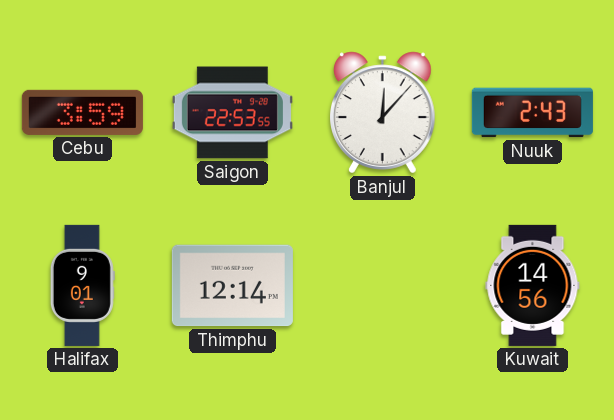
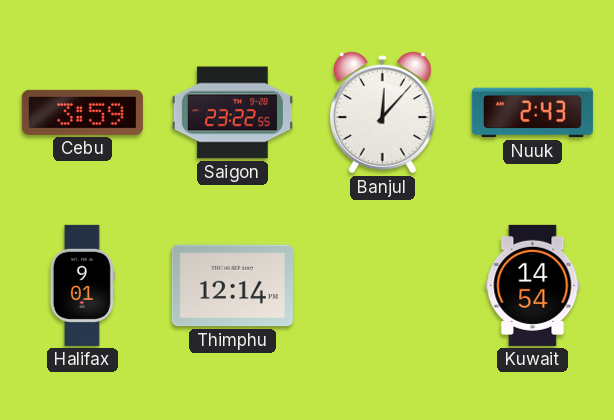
Saigon: 22:53 -> 23:22 (232, 113)
Kuwait: 14:56 -> 14:54 (533, 285)
